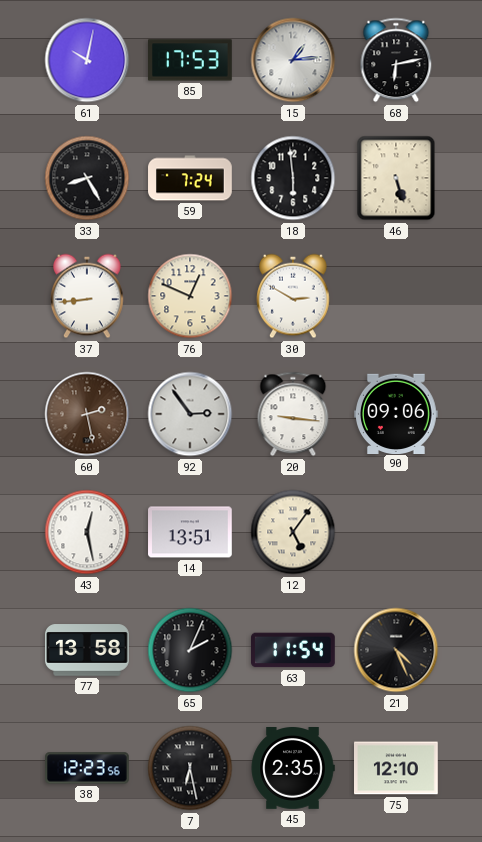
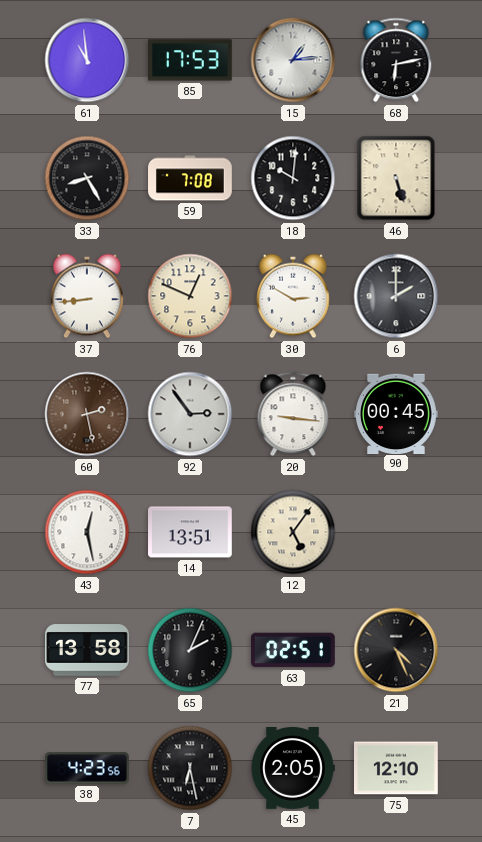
61: 10:02 -> 10:59 (87, 60)
59: 7:24 -> 7:08 (190, 178)
18: 5:59 -> 10:01 (293, 178)
6: none -> 2:00 (396, 296)
90: 09:06 -> 00:45 (397, 413)
63: 11:54 -> 02:51 (293, 650)
38: 12:23 -> 4:23 (88, 768)
45: 2:35 -> 2:05 (293, 769)
